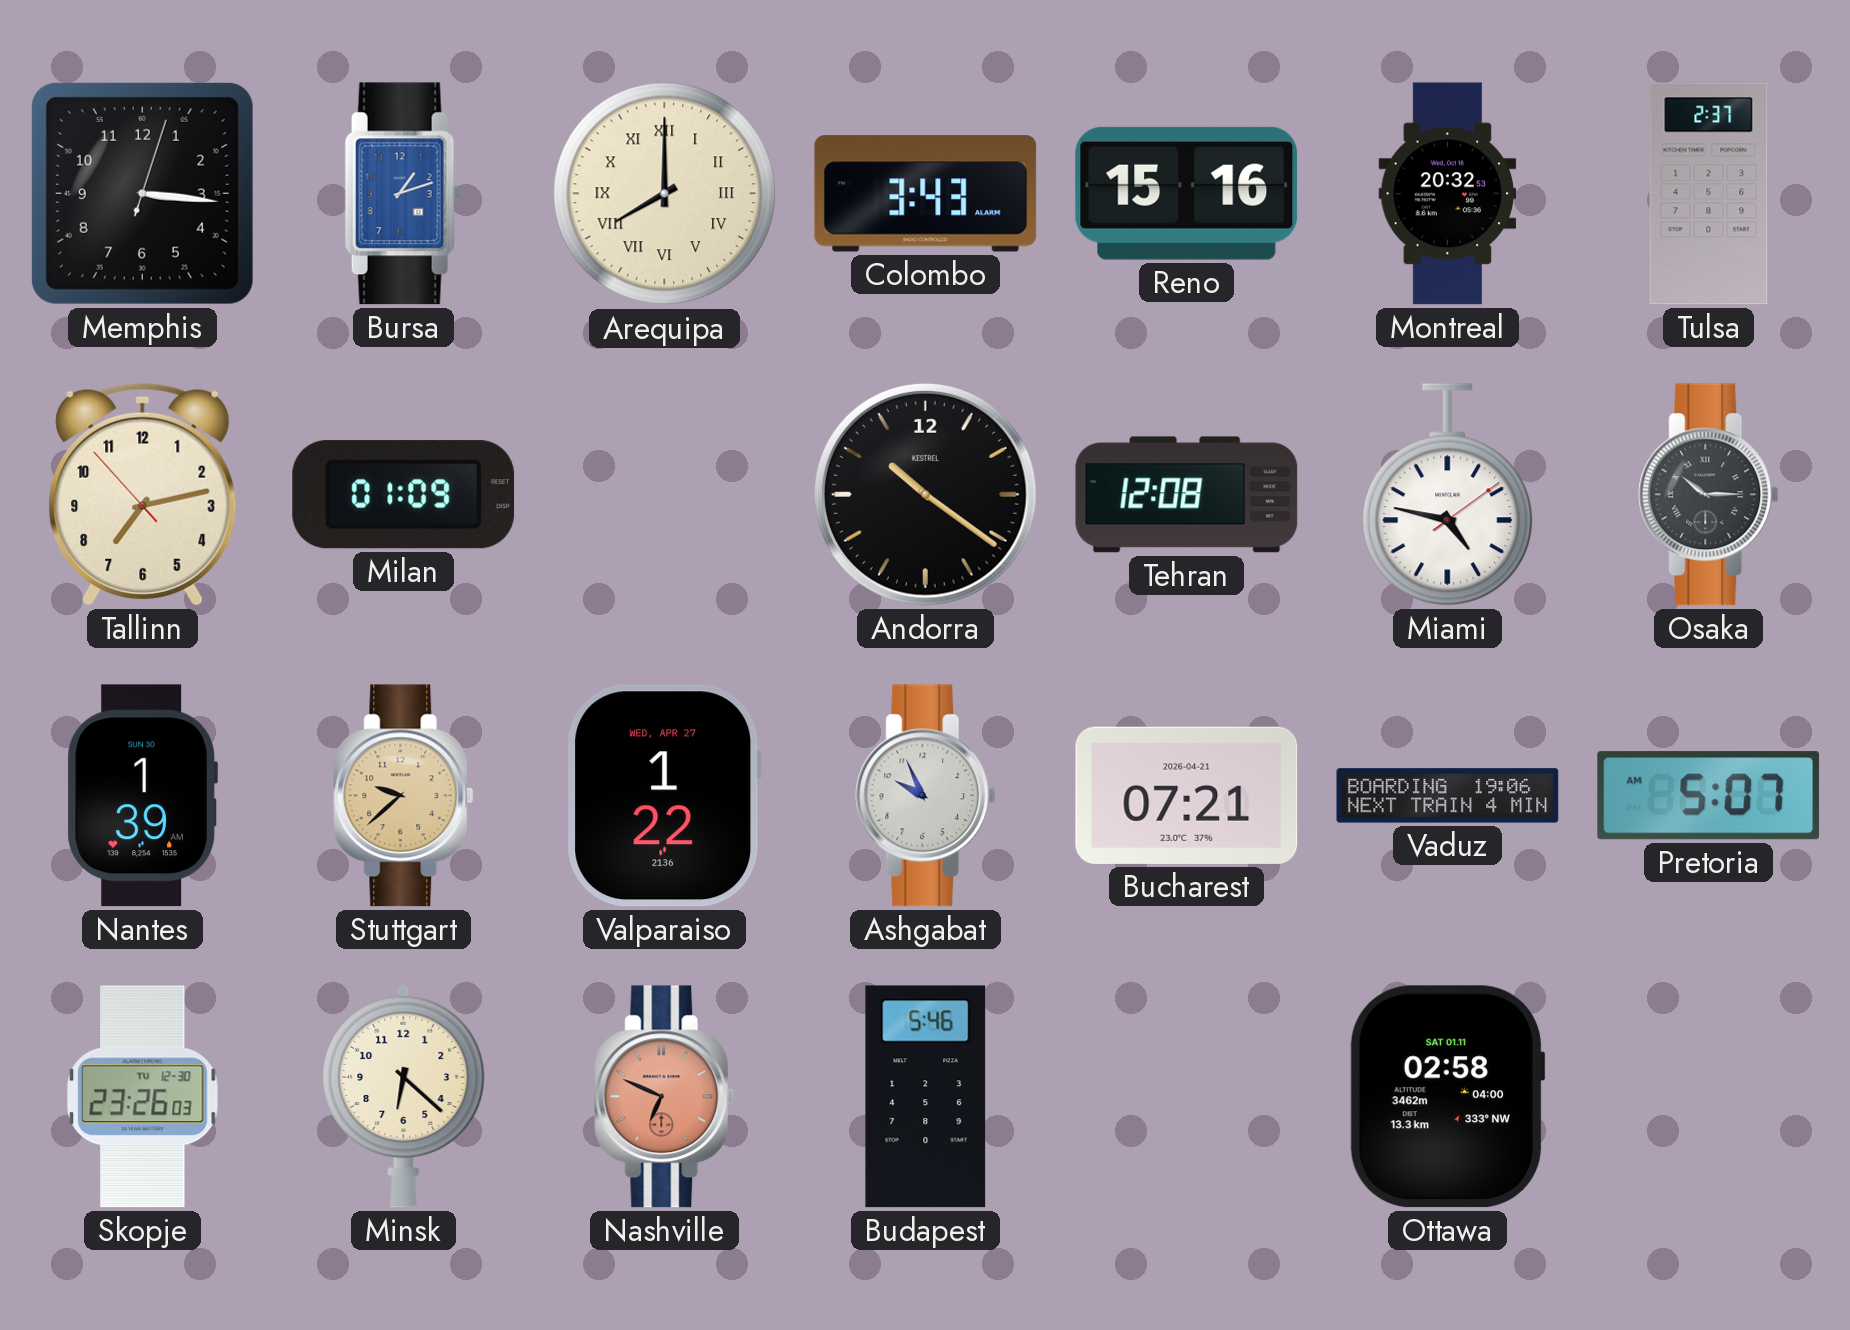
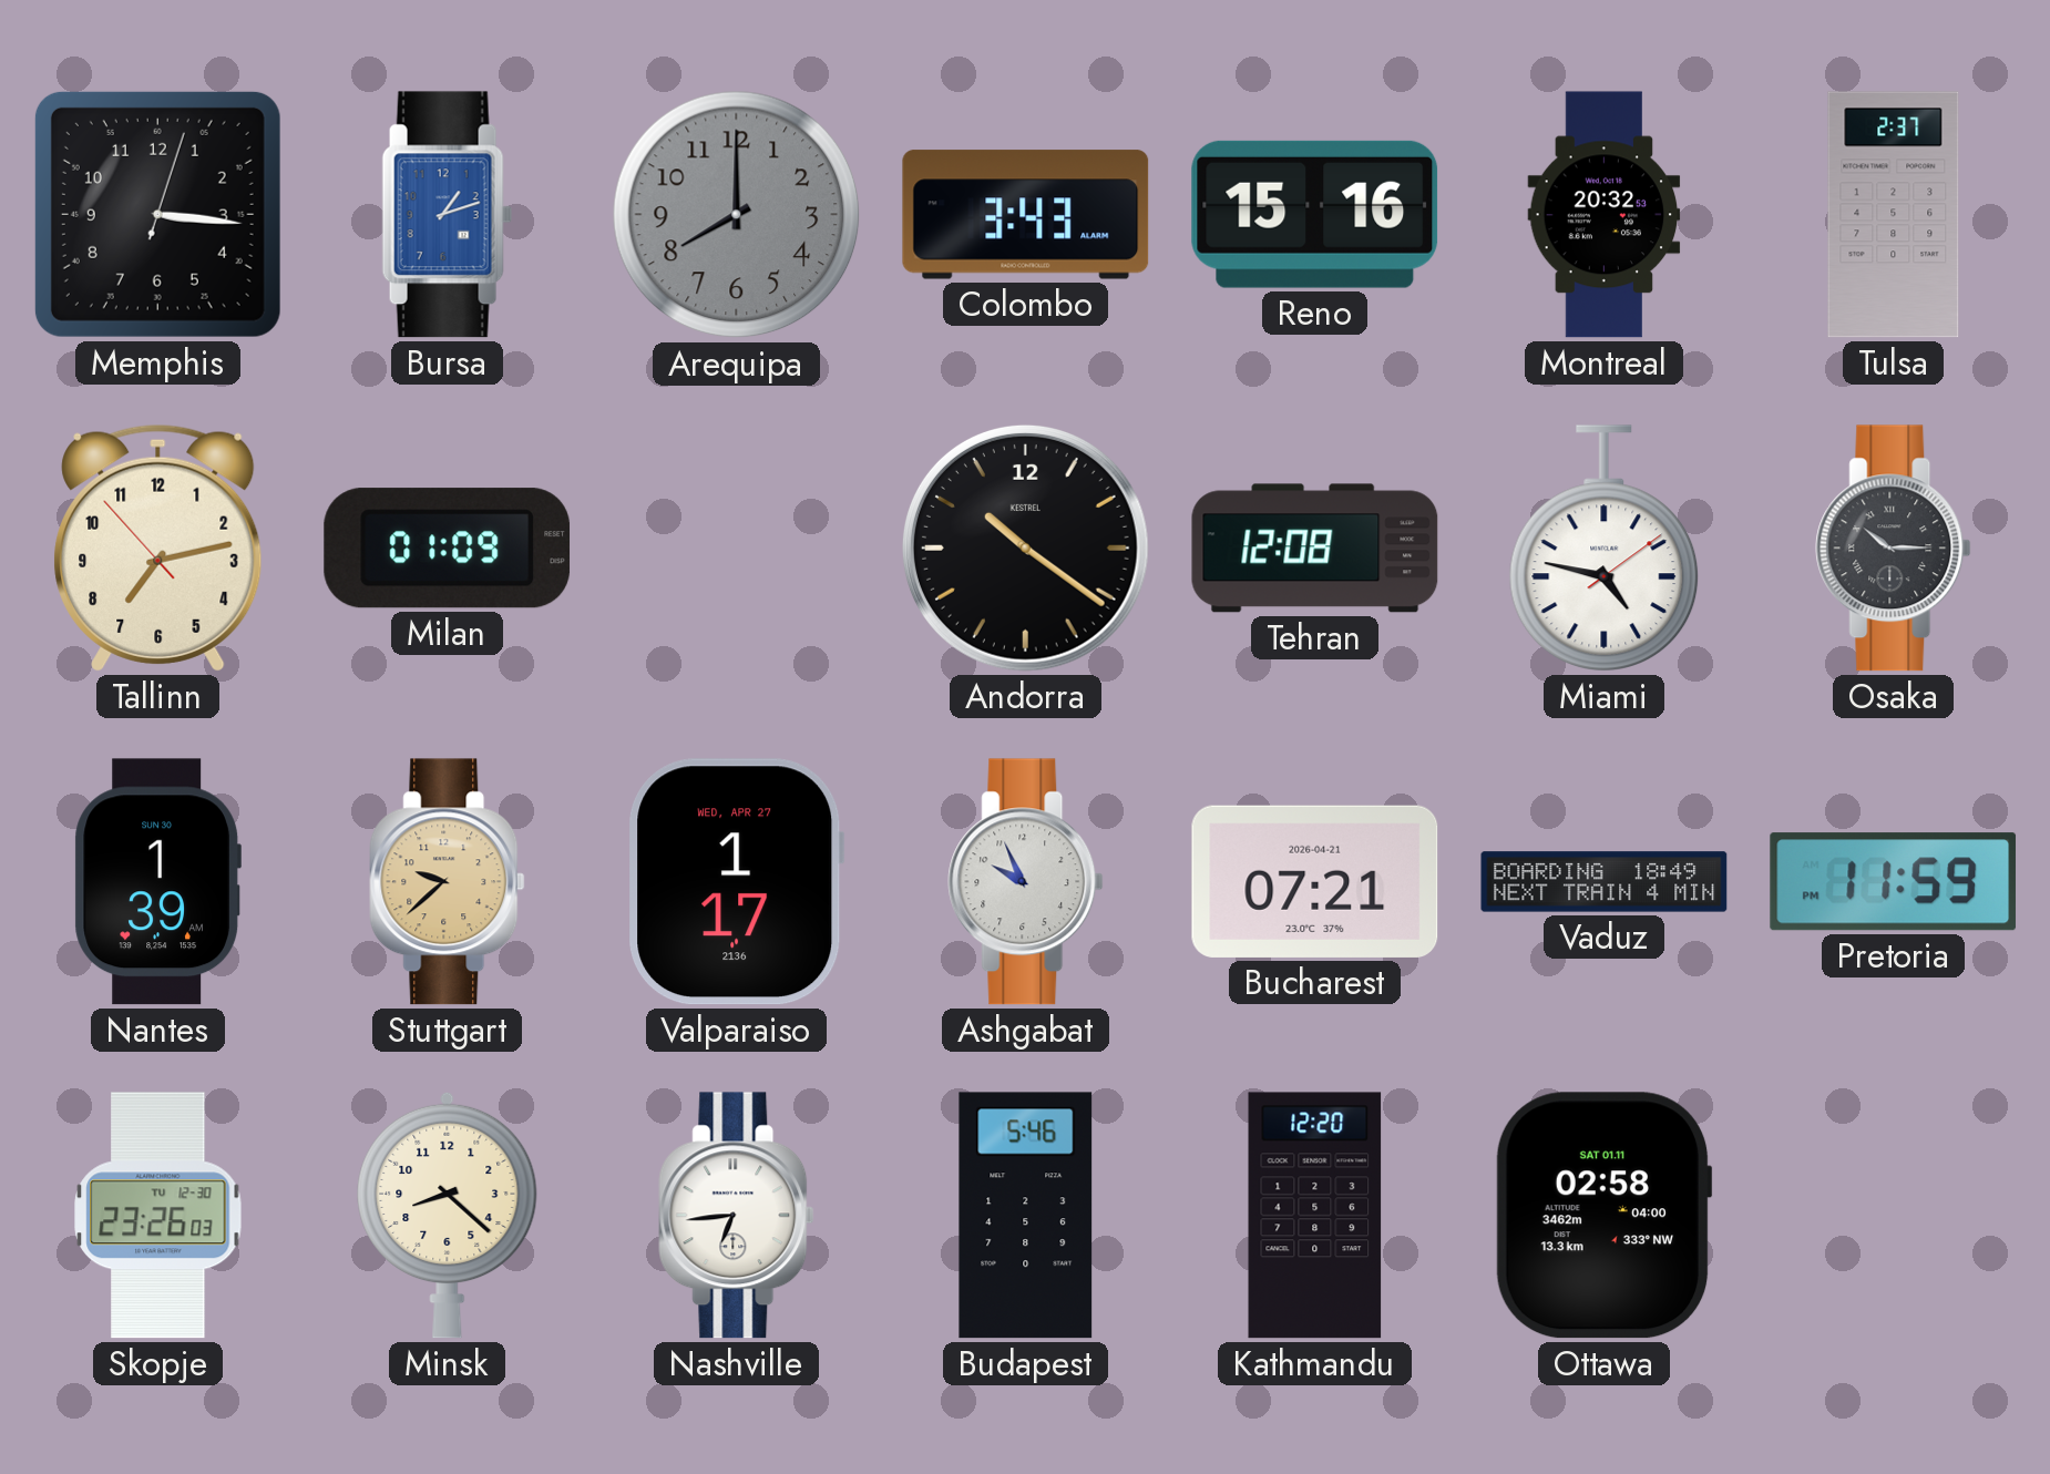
Arequipa dial: cream -> grey (737, 215)
Arequipa numerals: Roman -> Arabic (737, 215)
Valparaiso: 1:22 -> 1:17 (737, 882)
Vaduz: 19:06 -> 18:49 (1605, 882)
Pretoria: 5:07 -> 11:59 (1894, 882)
Minsk: 6:22 -> 8:22 (448, 1215)
Nashville: 6:49 -> 6:44 (737, 1216)
Nashville dial: salmon -> white (737, 1216)
Kathmandu: none -> 12:20 (1315, 1216)
